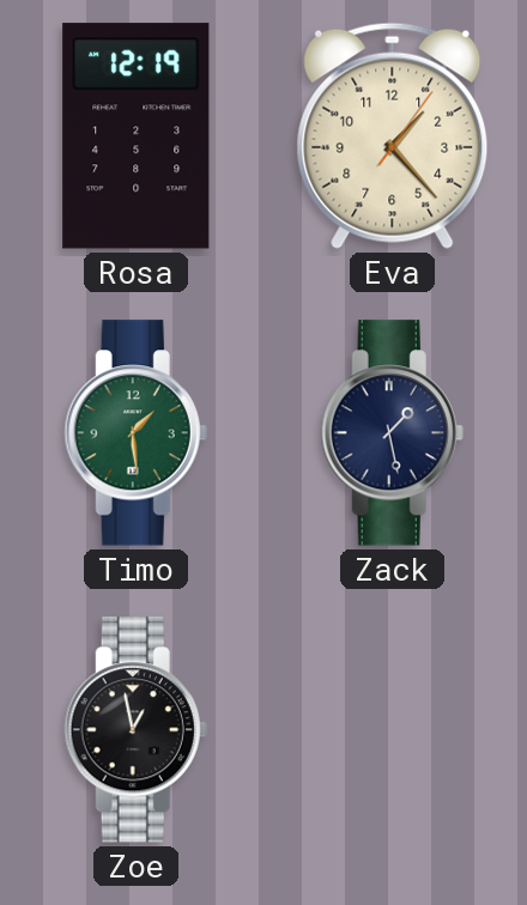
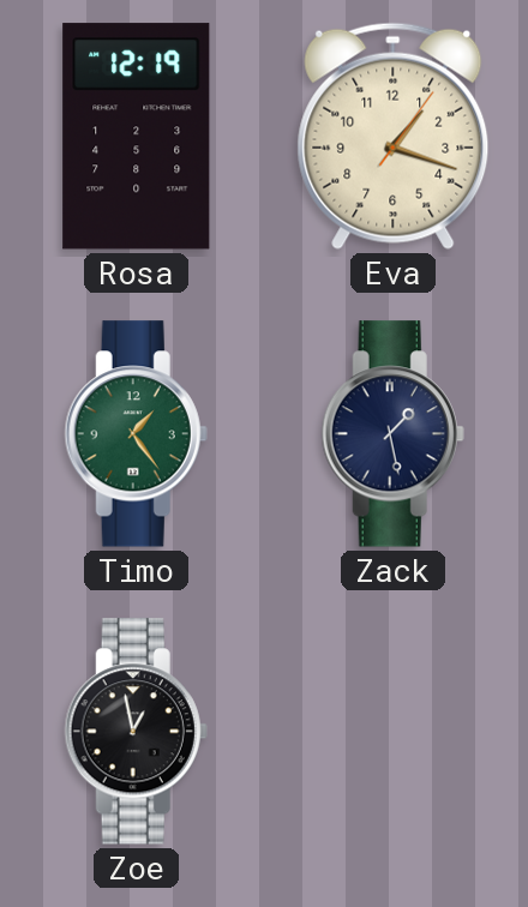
Eva: 1:23 -> 1:18 (394, 136)
Timo: 1:29 -> 1:24 (136, 434)
